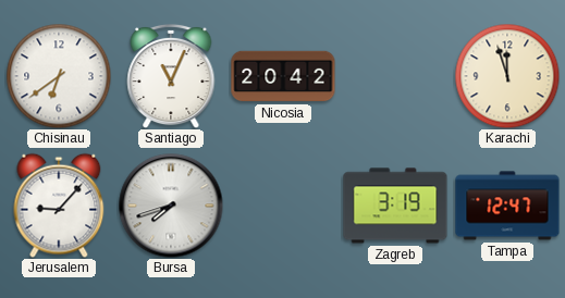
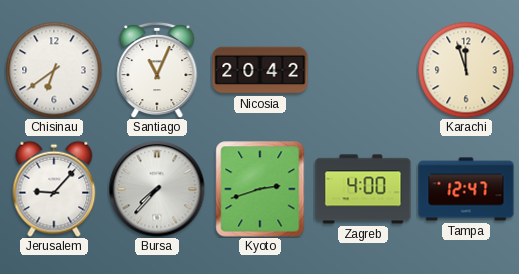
Bursa: 7:42 -> 7:37 (157, 189)
Kyoto: none -> 2:42 (260, 189)
Zagreb: 3:19 -> 4:00 (363, 189)
